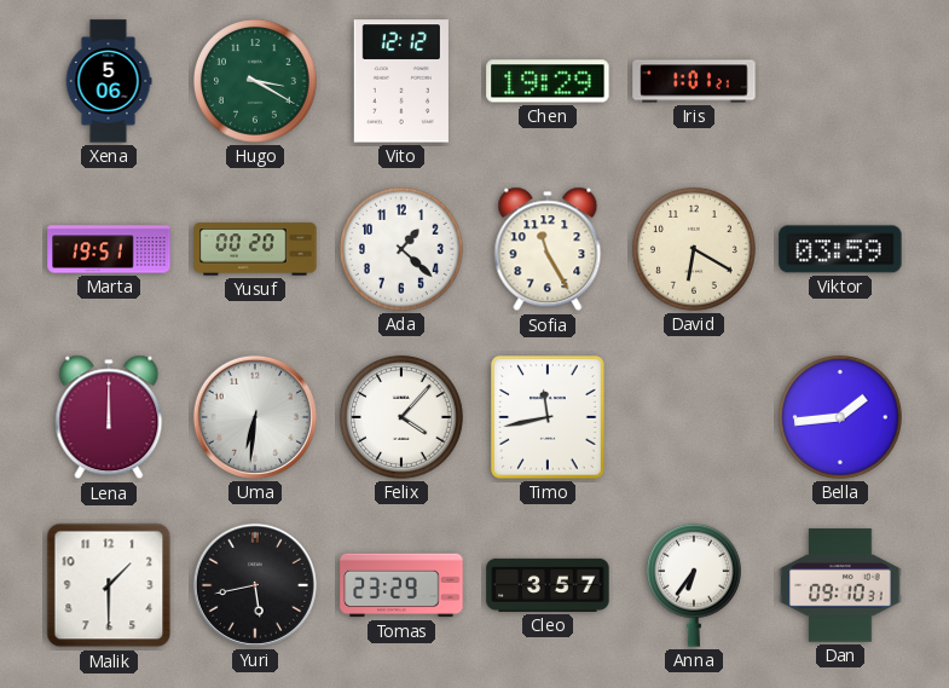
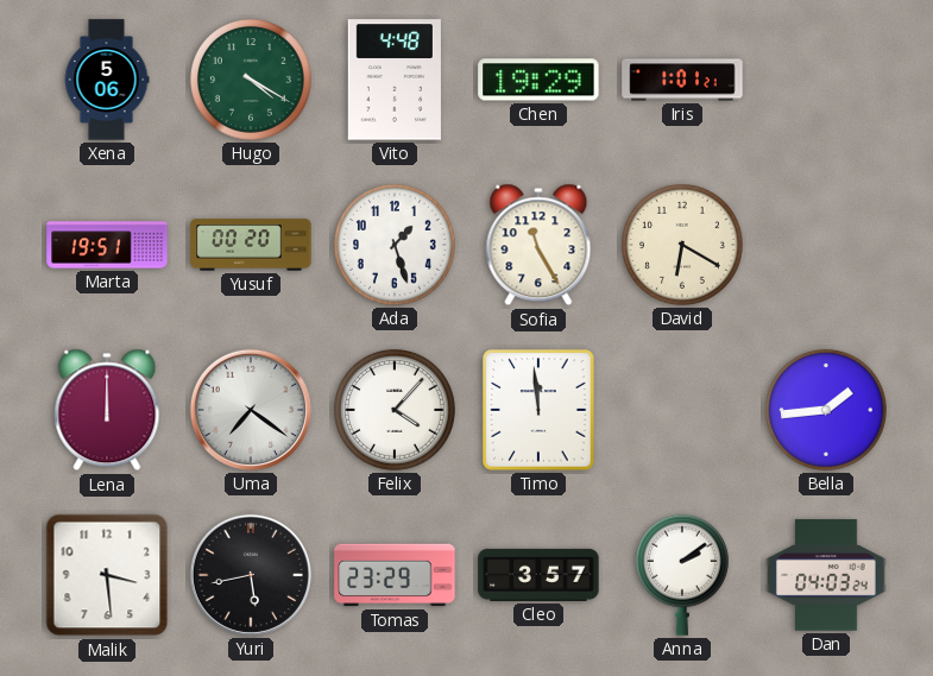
Hugo: 3:20 -> 4:20 (251, 80)
Vito: 12:12 -> 4:48 (395, 80)
Ada: 1:22 -> 1:27 (395, 245)
Viktor: 03:59 -> none (840, 249)
Uma: 6:31 -> 7:21 (251, 410)
Timo: 11:43 -> 11:59 (538, 410)
Malik: 1:30 -> 3:29 (107, 575)
Anna: 6:36 -> 2:09 (682, 575)
Dan: 09:10 -> 04:03 (826, 575)
